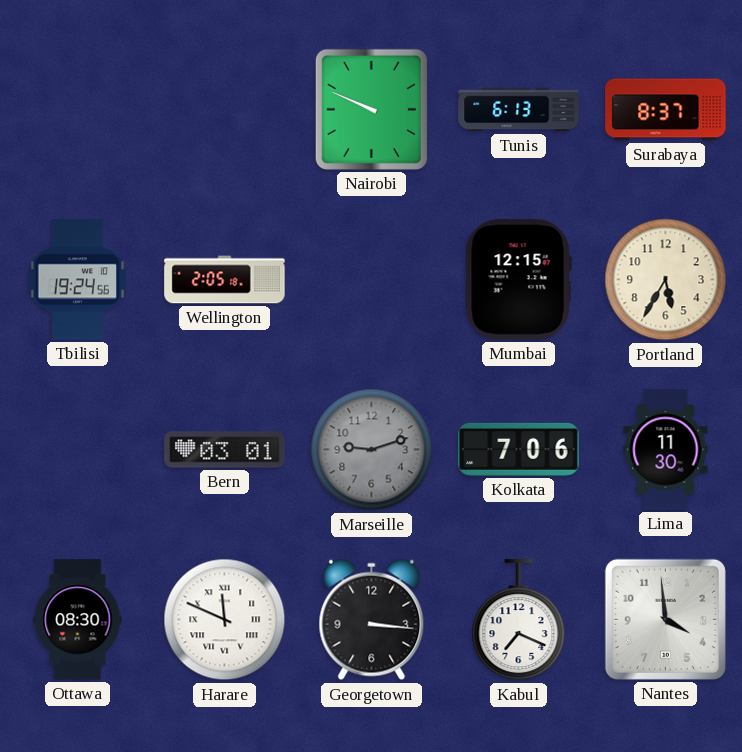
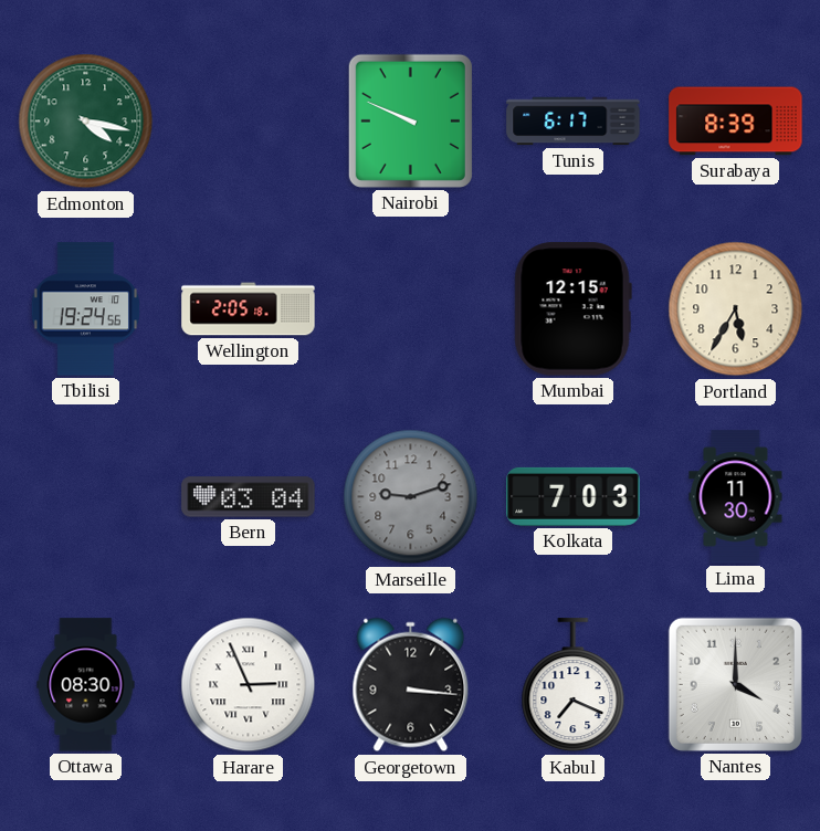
Edmonton: none -> 4:17 (86, 122)
Tunis: 6:13 -> 6:17 (574, 122)
Surabaya: 8:37 -> 8:39 (736, 122)
Bern: 03:01 -> 03:04 (249, 497)
Kolkata: 7:06 -> 7:03 (574, 496)
Harare: 11:49 -> 2:56 (249, 685)
Nantes: 3:59 -> 4:00 (735, 684)
